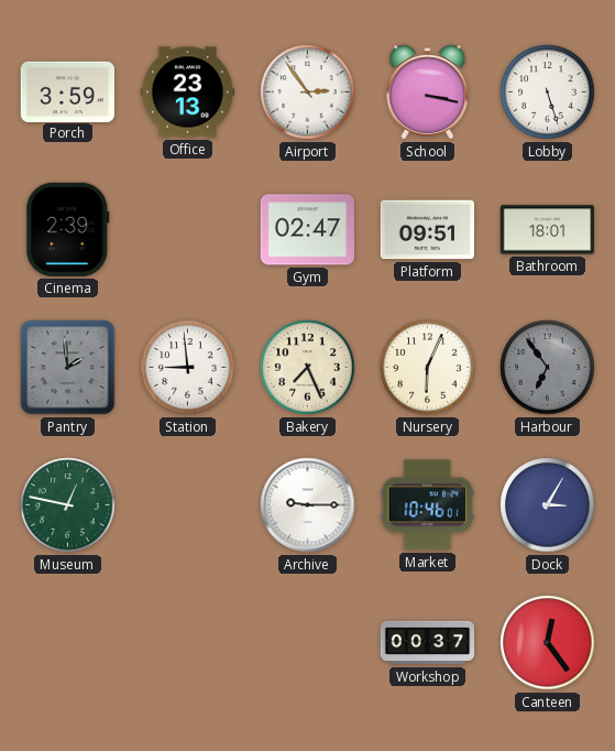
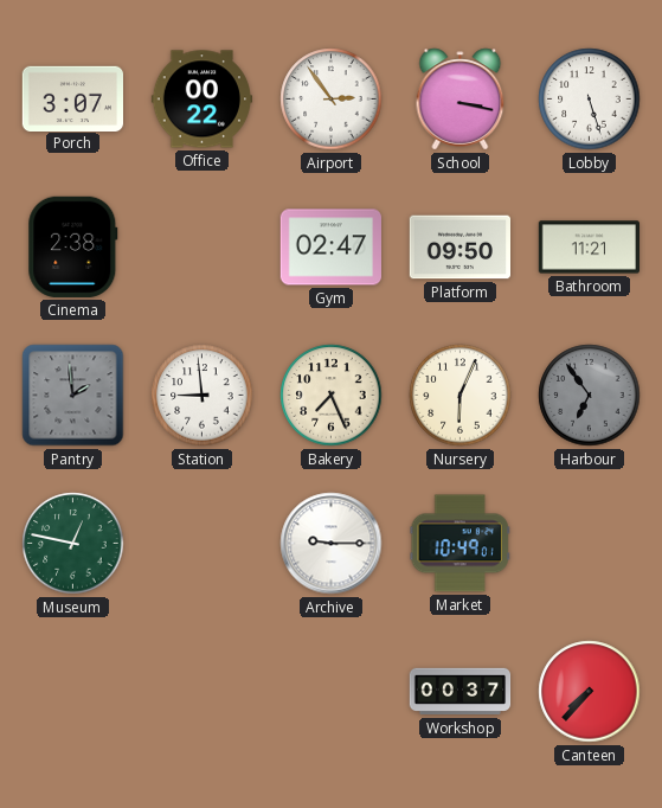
Porch: 3:59 -> 3:07 (72, 98)
Office: 23:13 -> 00:22 (201, 100)
Cinema: 2:39 -> 2:38 (73, 246)
Platform: 09:51 -> 09:50 (459, 248)
Bathroom: 18:01 -> 11:21 (589, 248)
Market: 10:46 -> 10:49 (459, 544)
Dock: 3:05 -> none (548, 505)
Canteen: 12:24 -> 7:37 (590, 692)
